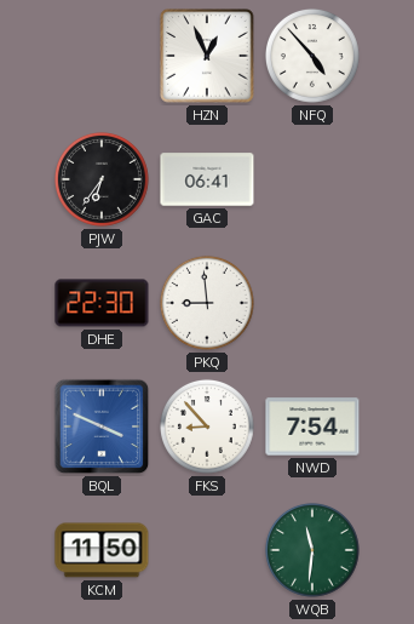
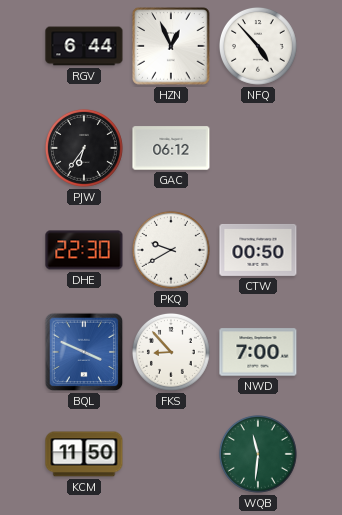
RGV: none -> 6:44 (84, 46)
GAC: 06:41 -> 06:12 (171, 148)
PKQ: 8:59 -> 9:40 (171, 250)
CTW: none -> 00:50 (258, 250)
NWD: 7:54 -> 7:00 (258, 352)
